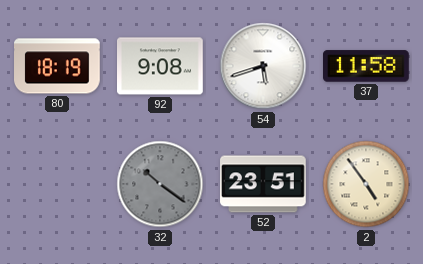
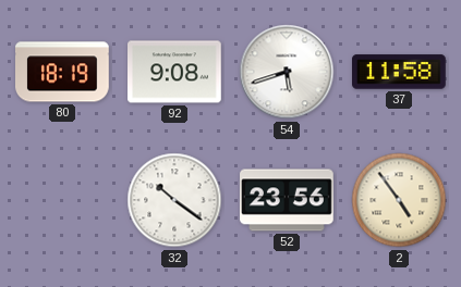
32 dial: grey -> white (174, 200)
52: 23:51 -> 23:56 (287, 200)
